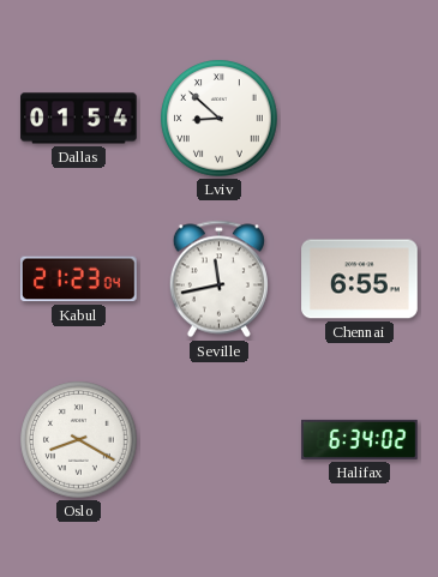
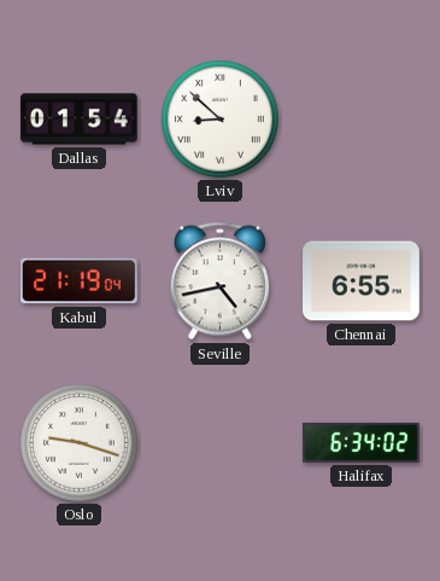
Kabul: 21:23 -> 21:19 (80, 281)
Seville: 11:43 -> 4:43 (219, 281)
Oslo: 8:20 -> 9:18 (80, 443)
